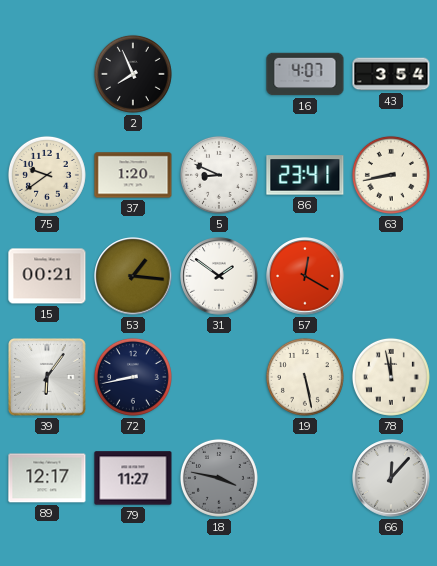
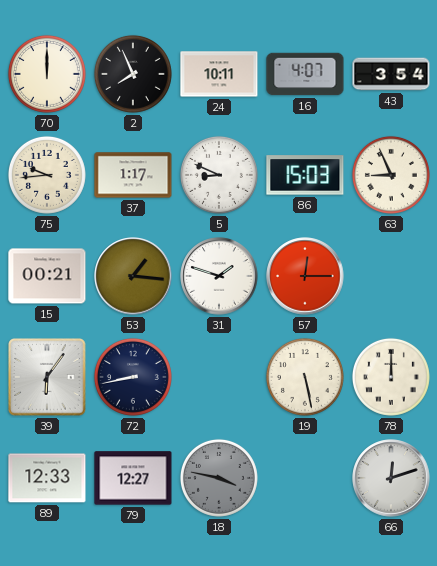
70: none -> 12:00 (47, 74)
24: none -> 10:11 (219, 74)
75: 9:39 -> 9:44 (47, 175)
37: 1:20 -> 1:17 (133, 175)
86: 23:41 -> 15:03 (305, 175)
63: 8:43 -> 8:56 (391, 175)
31: 1:51 -> 1:48 (219, 276)
57: 12:20 -> 12:15 (305, 276)
78: 11:58 -> 12:00 (391, 377)
89: 12:17 -> 12:33 (47, 478)
79: 11:27 -> 12:27 (133, 478)
66: 12:07 -> 12:12 (391, 478)
